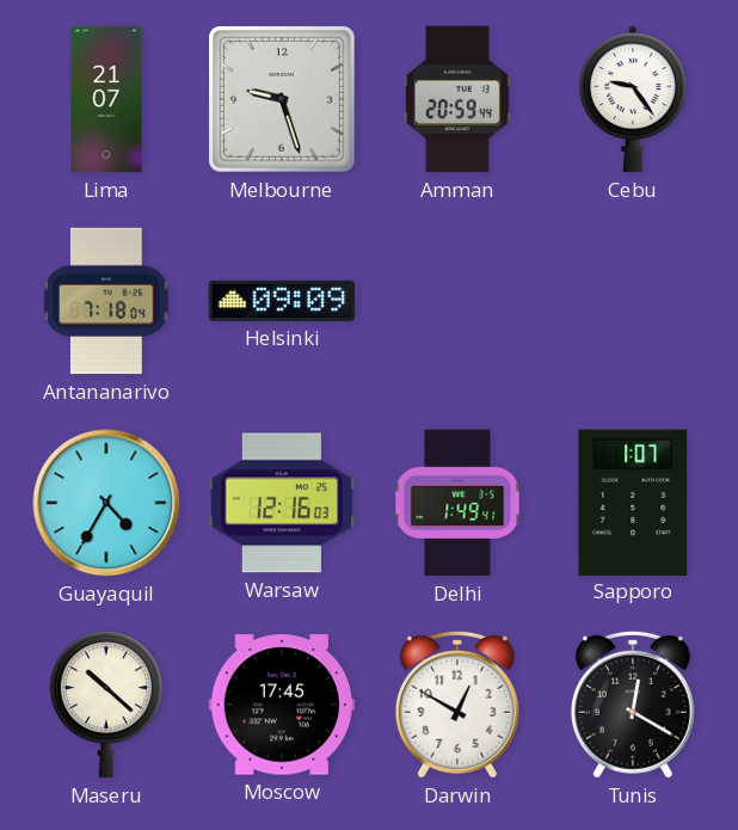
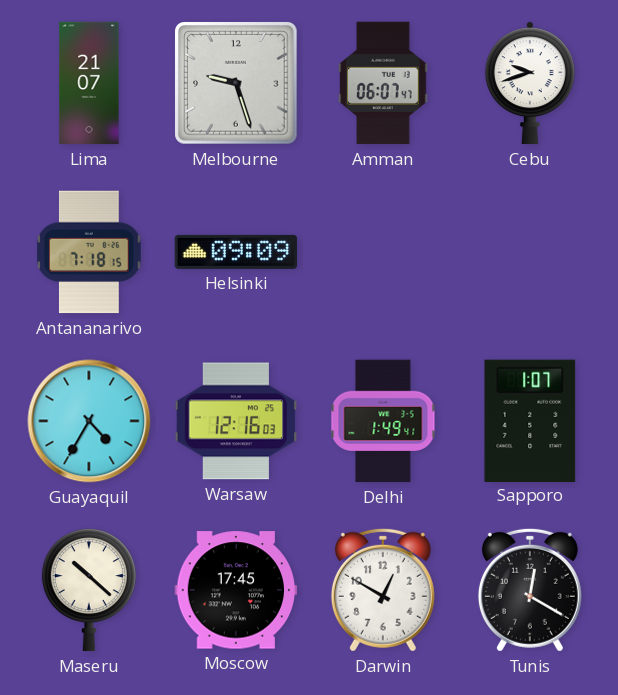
Amman: 20:59 -> 06:07 (383, 83)
Cebu: 9:24 -> 9:42 (530, 83)
Antananarivo: 7:18:04 -> 7:18:15 (89, 252)
